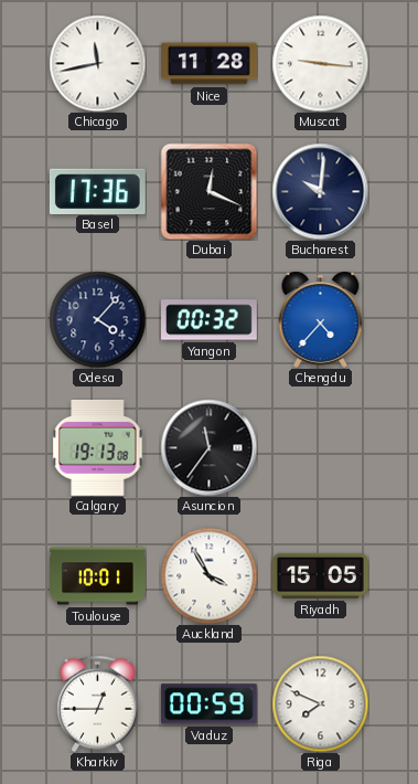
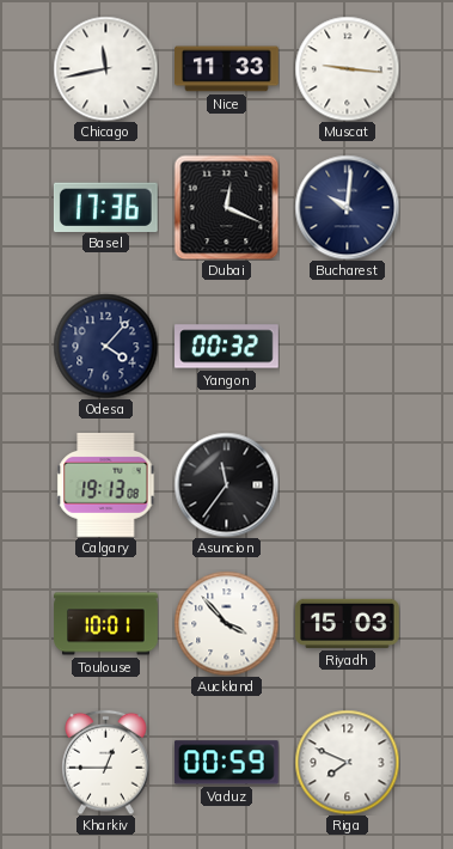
Nice: 11:28 -> 11:33 (227, 69)
Chengdu: 4:37 -> none (321, 319)
Auckland: 3:55 -> 3:53 (226, 623)
Riyadh: 15:05 -> 15:03 (347, 623)
